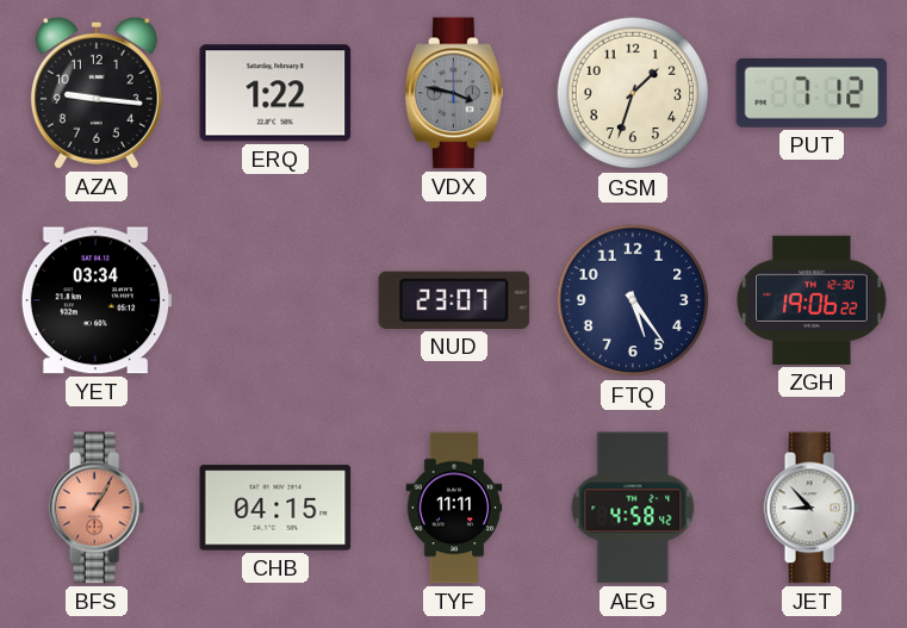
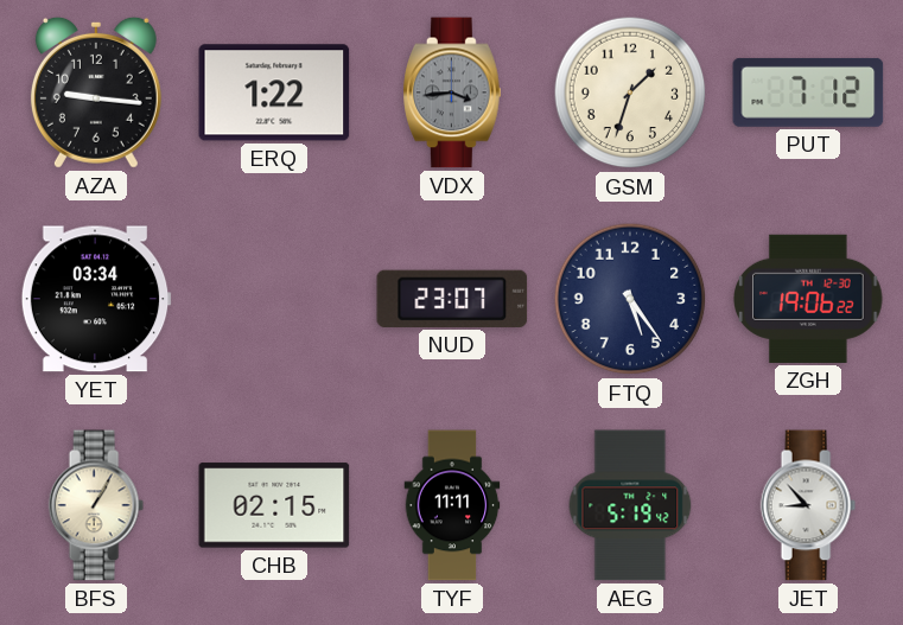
VDX: 3:47 -> 3:44 (452, 93)
BFS dial: salmon -> cream (96, 505)
CHB: 04:15 -> 02:15 (274, 505)
AEG: 4:58 -> 5:19 (630, 505)
